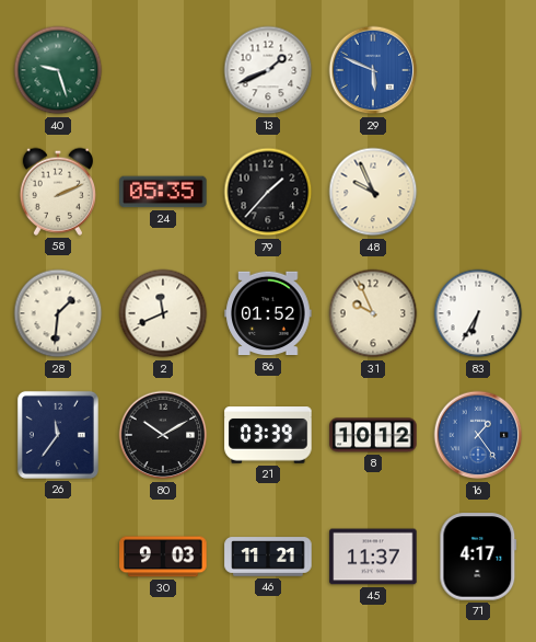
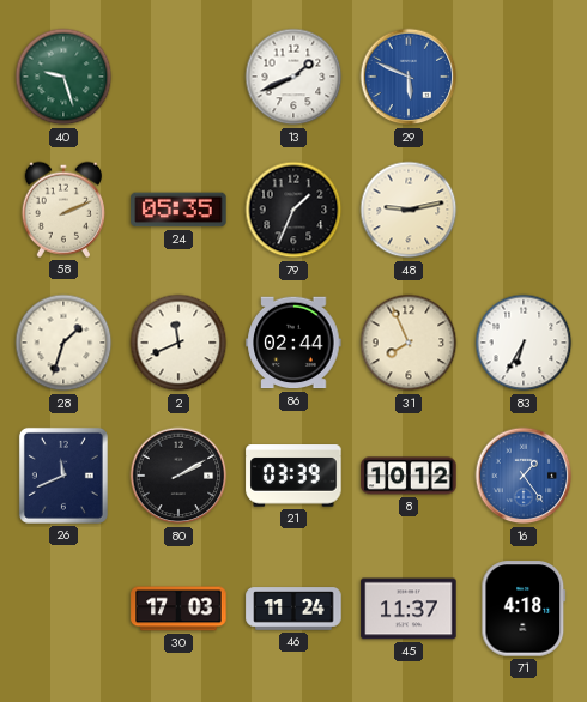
79: 1:37 -> 1:34 (293, 210)
48: 9:56 -> 9:13 (409, 210)
28: 1:31 -> 1:33 (63, 343)
86: 01:52 -> 02:44 (293, 343)
31: 9:56 -> 7:56 (409, 343)
26: 11:36 -> 11:41 (63, 476)
80: 10:10 -> 2:10 (178, 476)
30: 9:03 -> 17:03 (178, 609)
46: 11:21 -> 11:24 (293, 609)
71: 4:17 -> 4:18 (524, 609)
